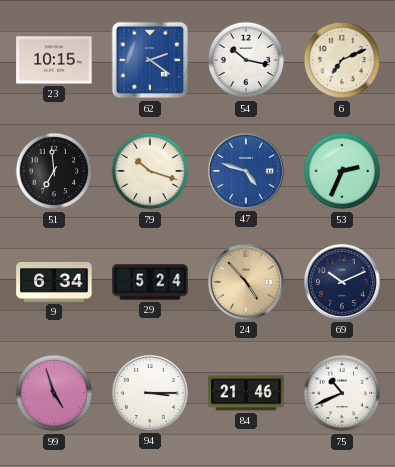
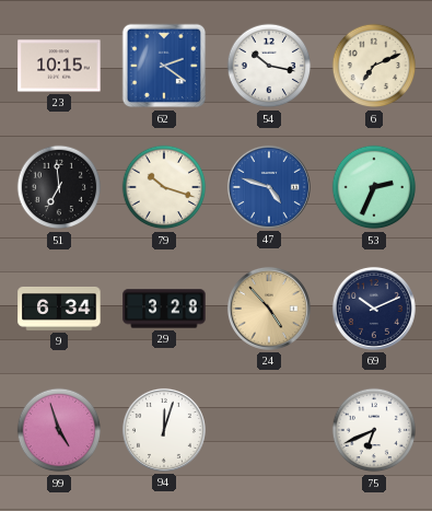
29: 5:24 -> 3:28 (164, 309)
94: 3:15 -> 12:03 (164, 430)
84: 21:46 -> none (246, 393)
75: 10:41 -> 6:41 (374, 430)
